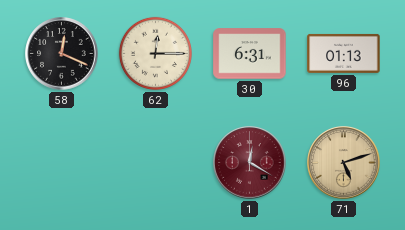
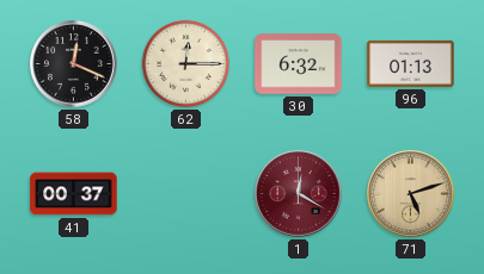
30: 6:31 -> 6:32 (299, 64)
41: none -> 00:37 (74, 194)
